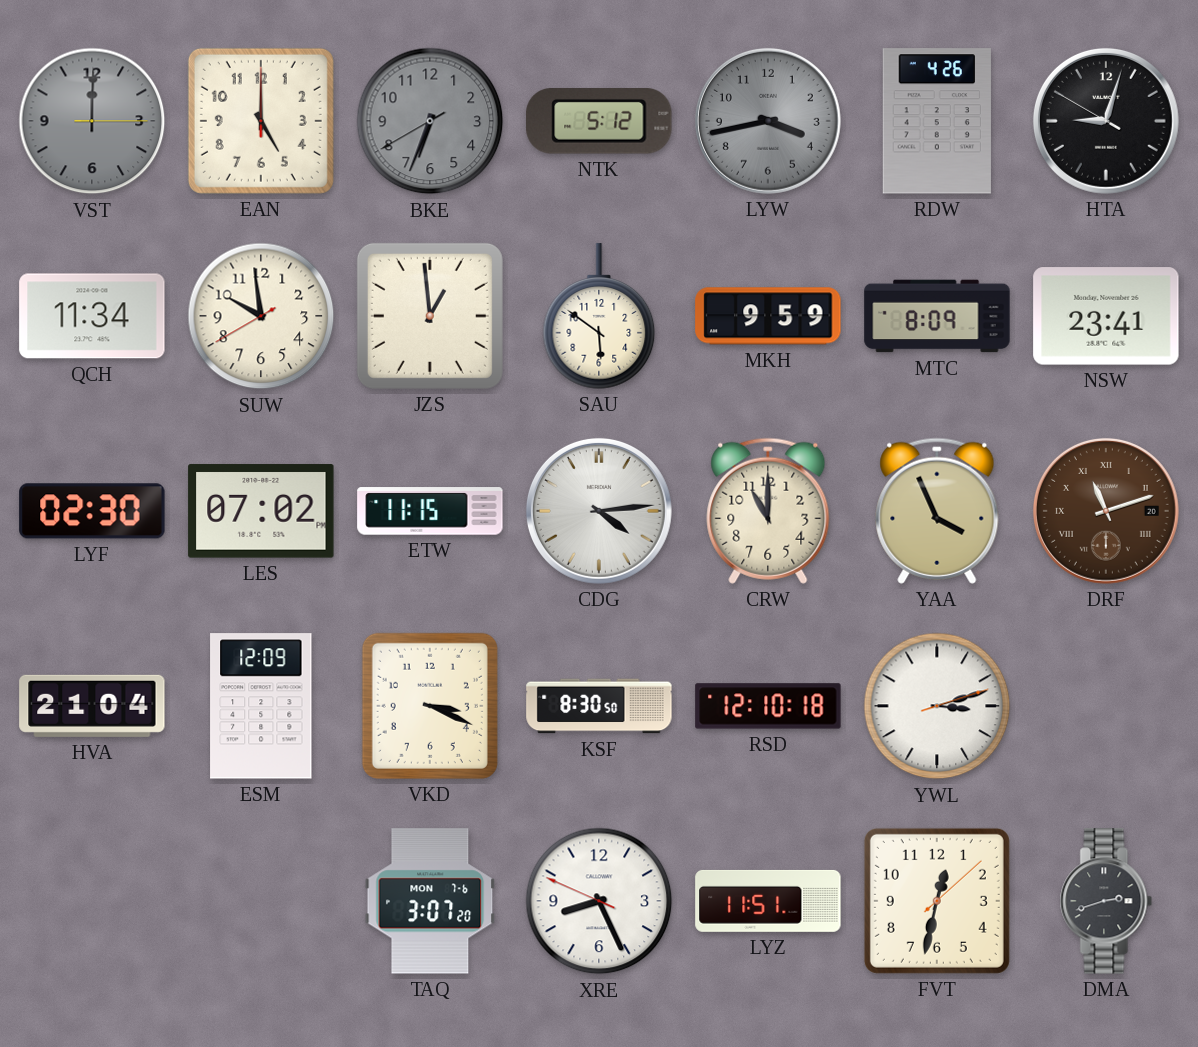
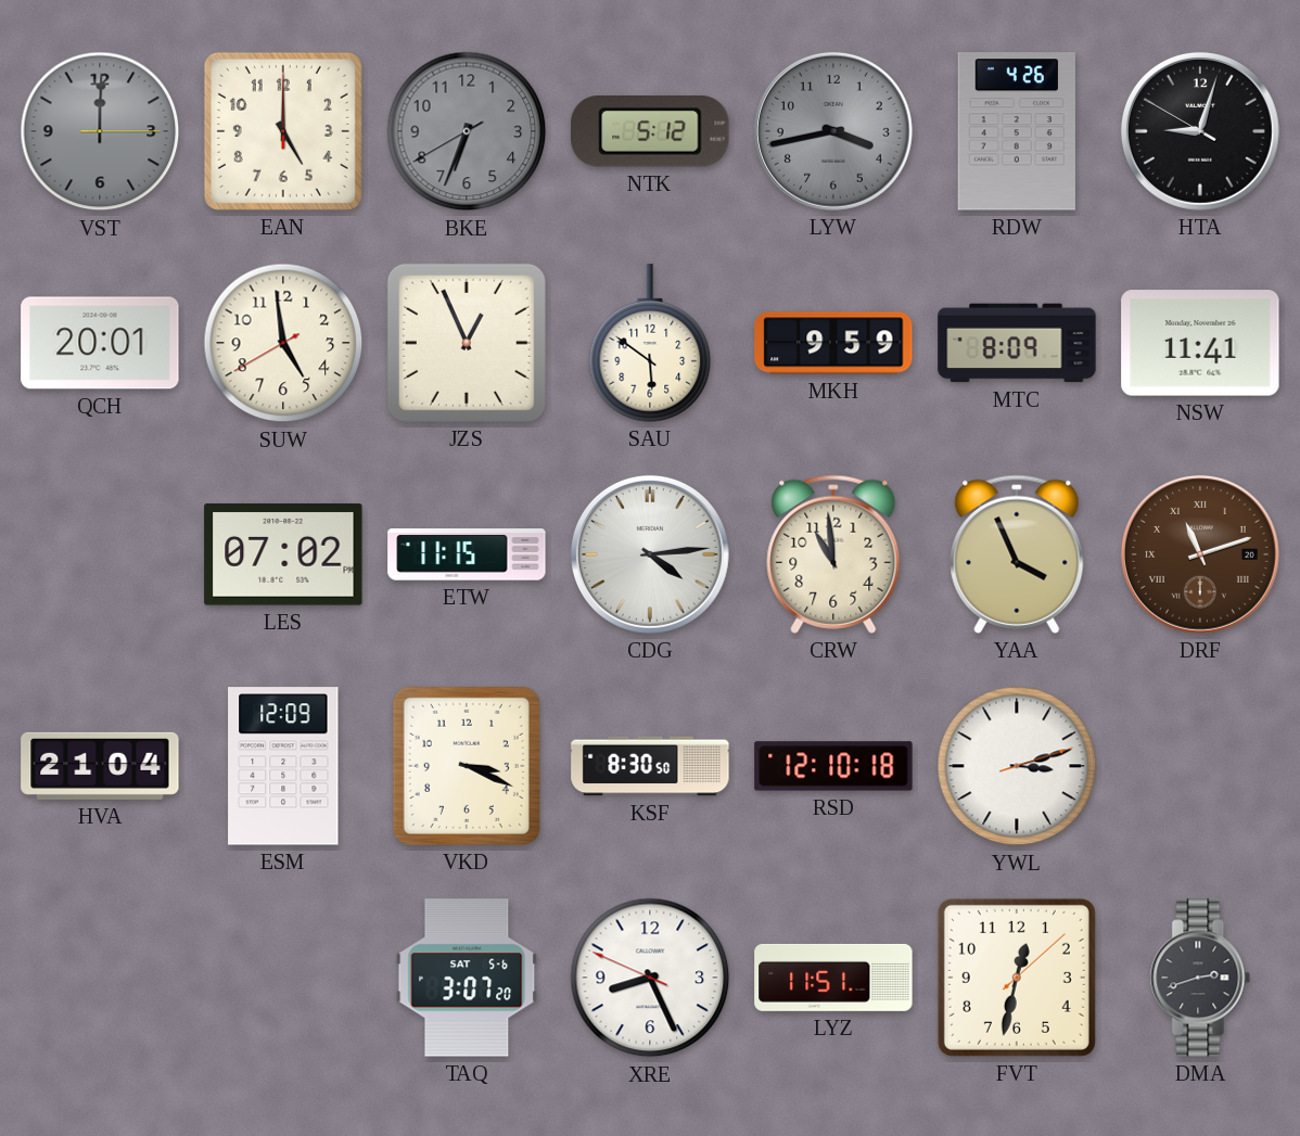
QCH: 11:34 -> 20:01 (100, 343)
SUW: 9:58 -> 4:58 (283, 343)
JZS: 12:59 -> 12:56 (467, 343)
NSW: 23:41 -> 11:41 (1200, 343)
LYF: 02:30 -> none (92, 511)
CRW: 11:00 -> 10:59 (833, 554)
TAQ date: MON 7-6 -> SAT 5-6 (467, 978)
